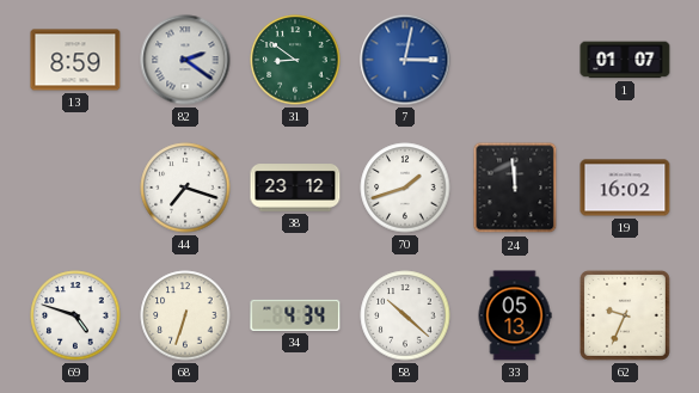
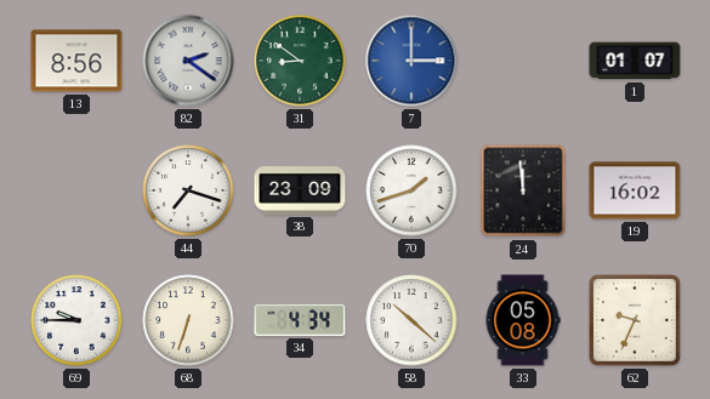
13: 8:59 -> 8:56 (76, 61)
7: 3:02 -> 3:00 (411, 61)
38: 23:12 -> 23:09 (300, 190)
69: 4:48 -> 9:45 (76, 320)
33: 05:13 -> 05:08 (523, 320)
